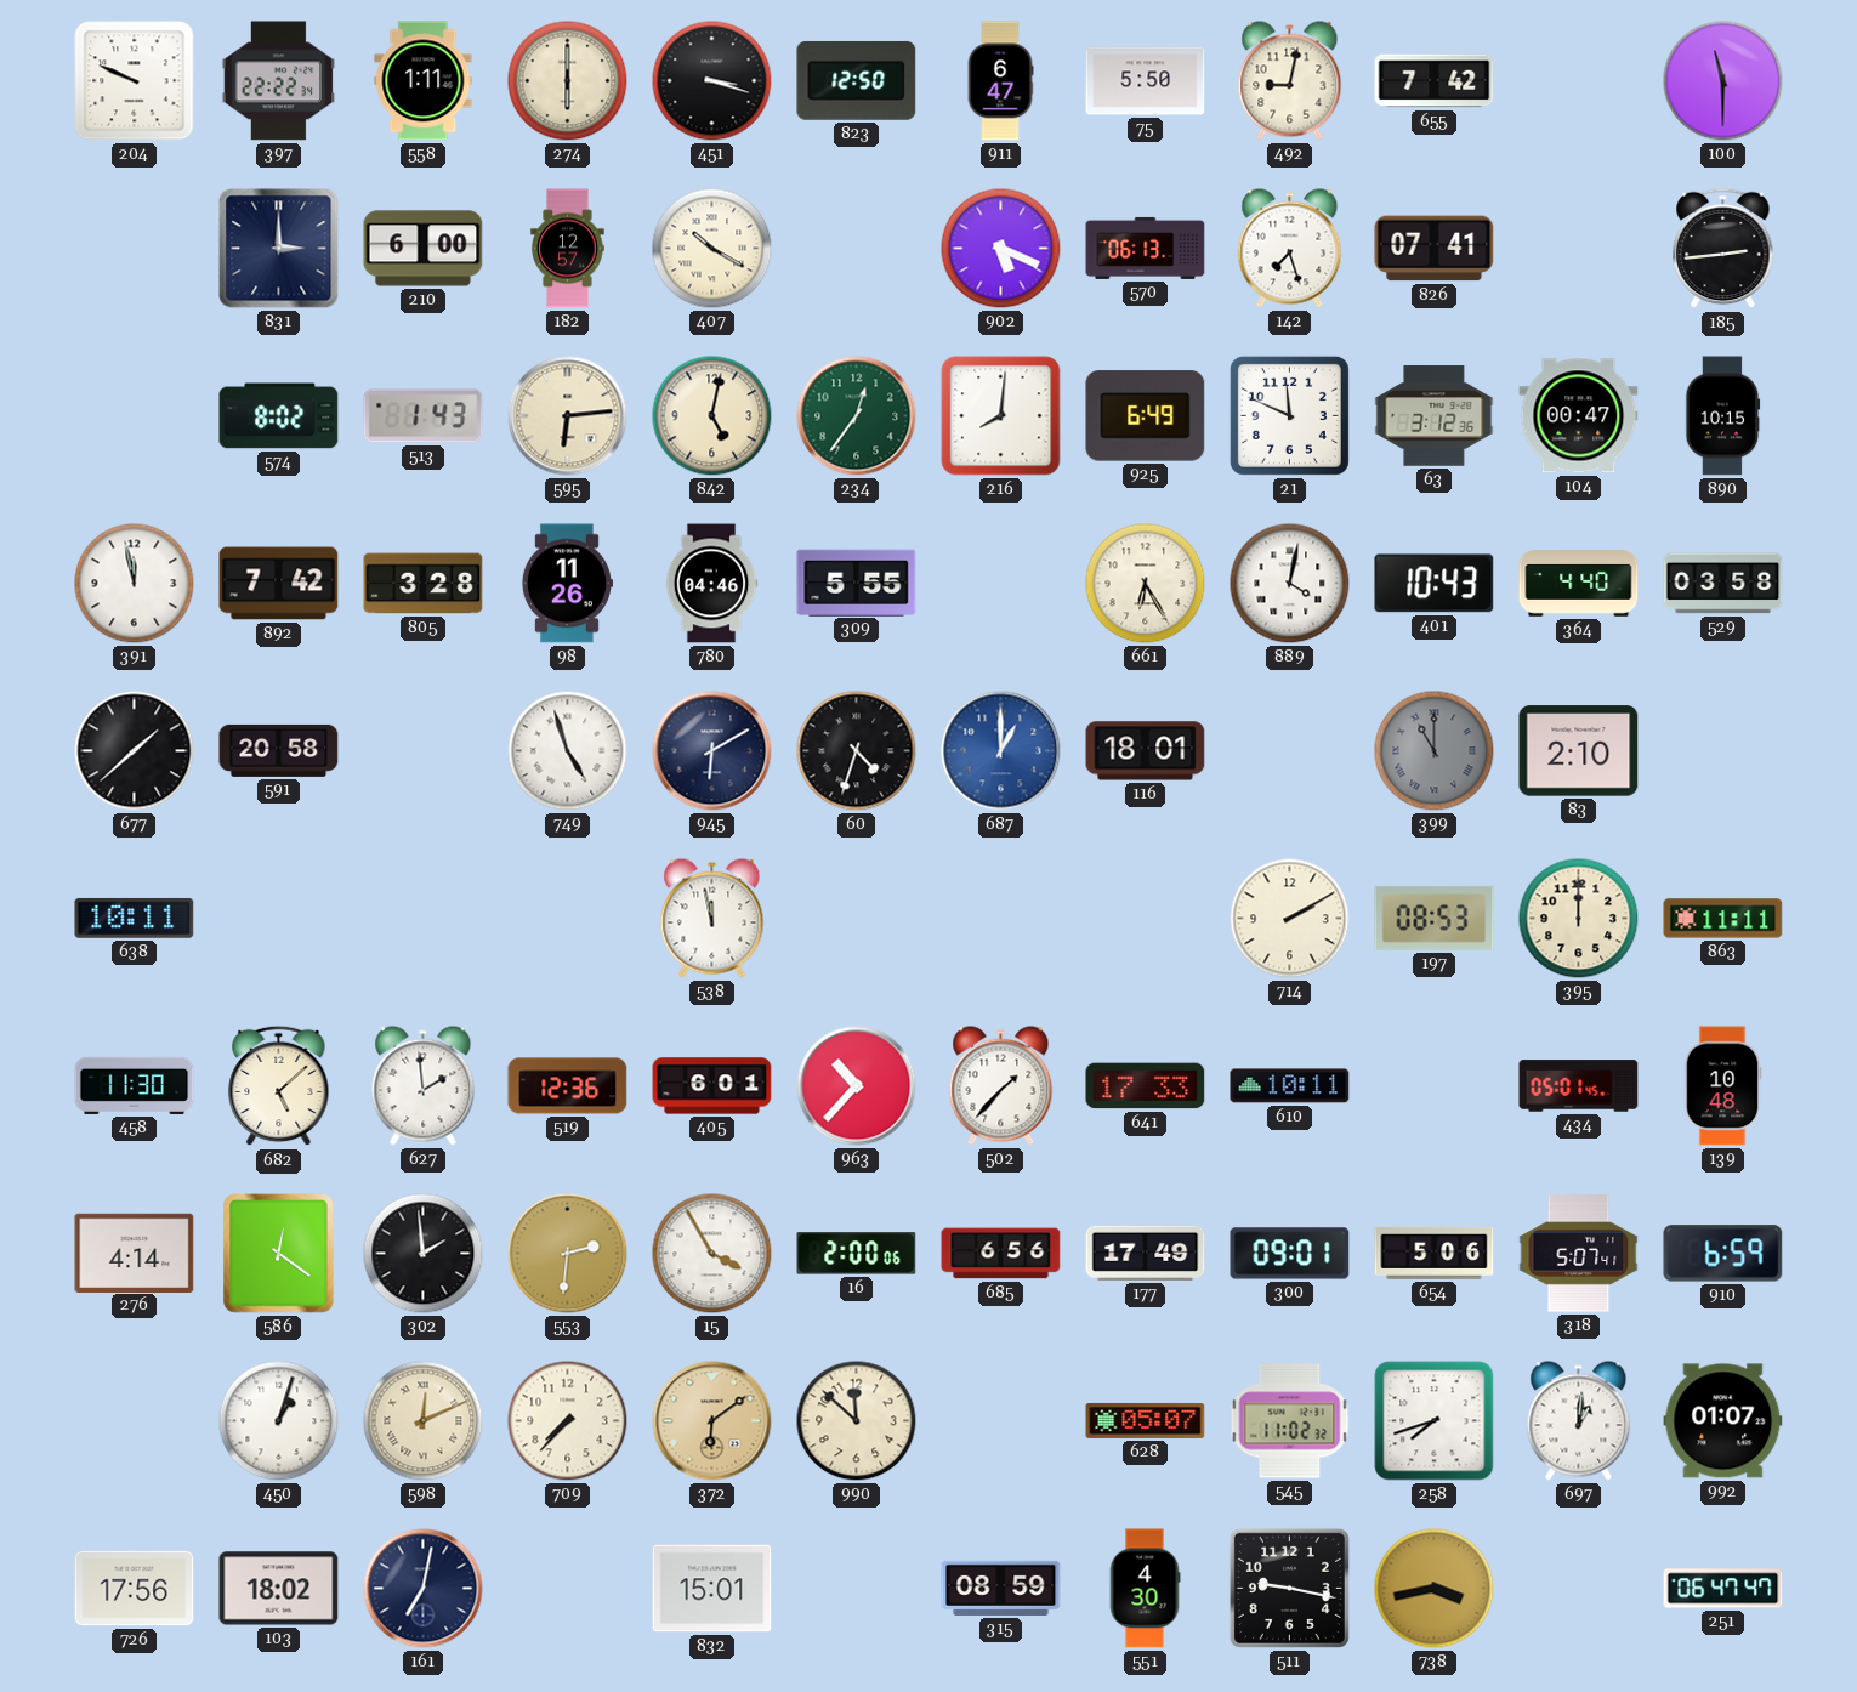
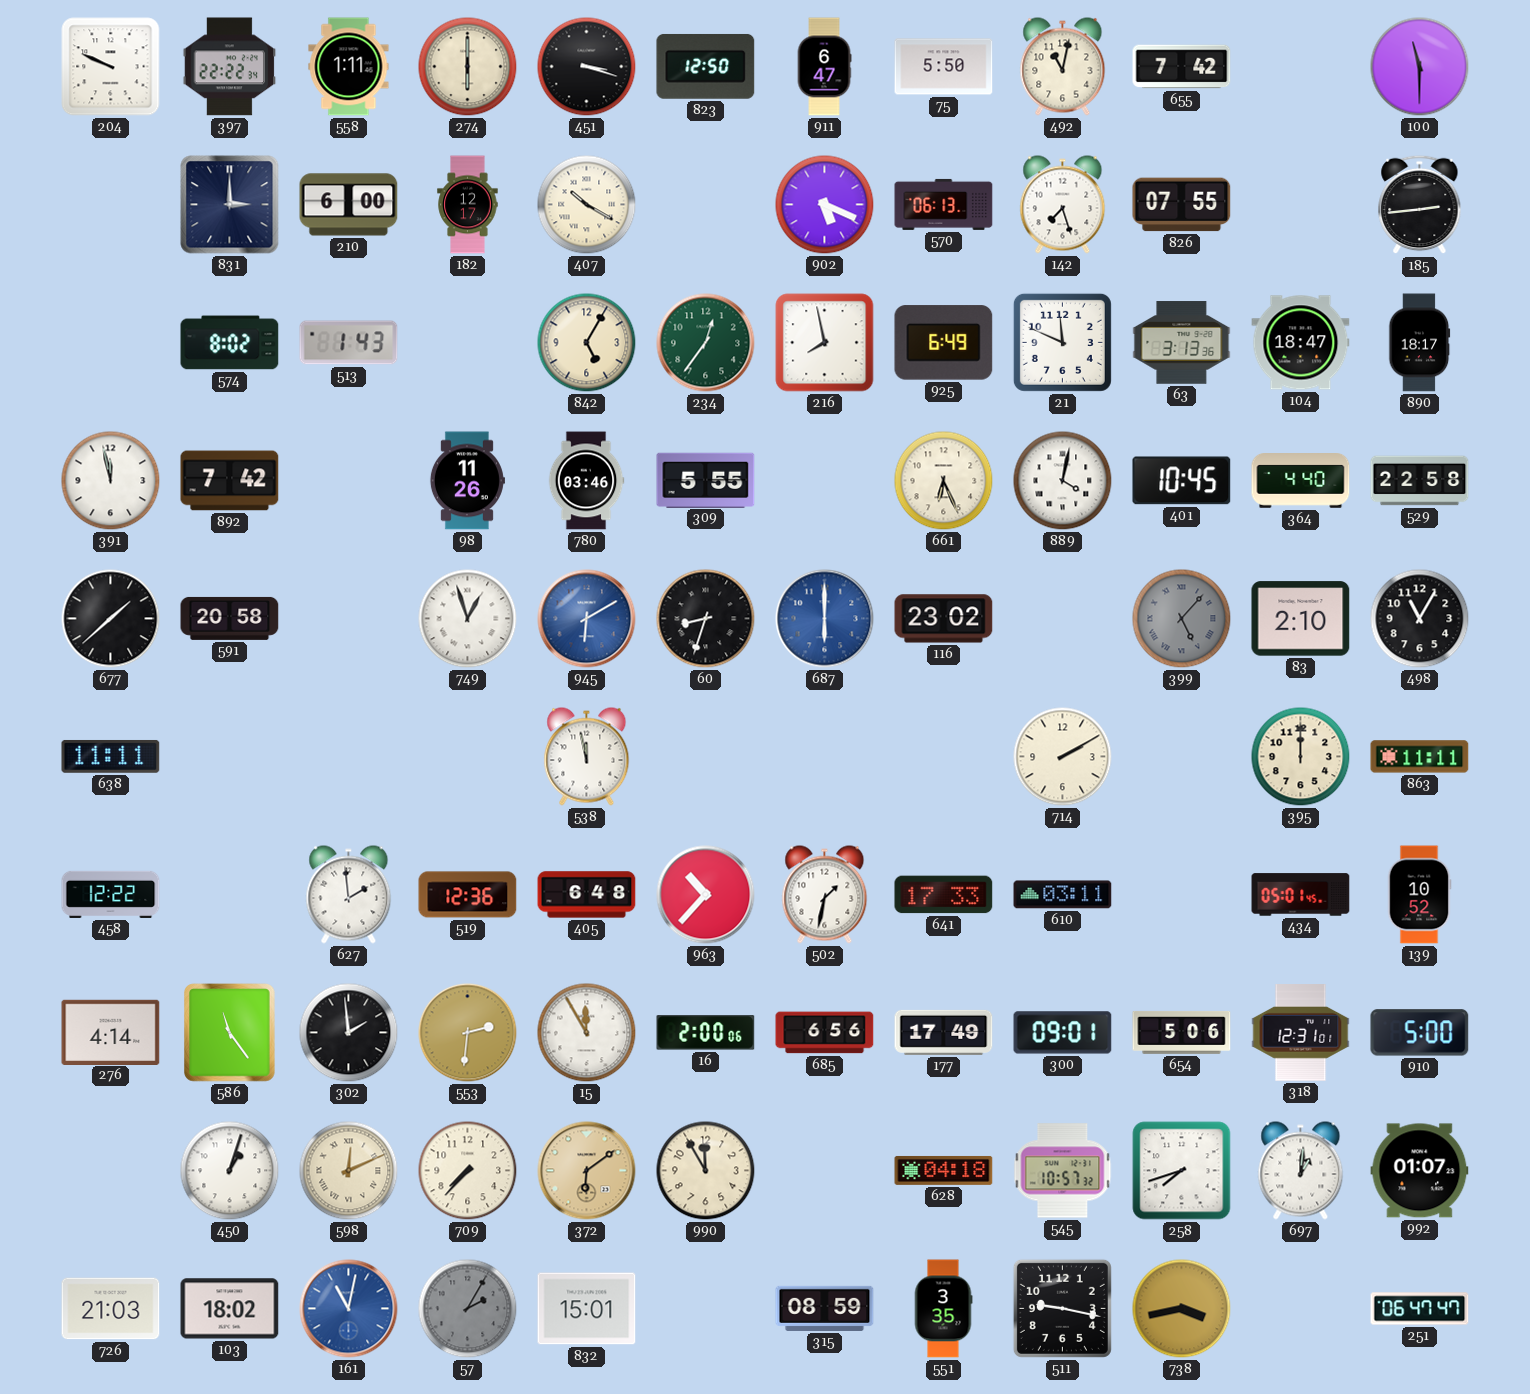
492: 9:02 -> 11:02 (1063, 67)
182: 12:57 -> 12:17 (468, 205)
826: 07:41 -> 07:55 (1182, 205)
595: 6:14 -> none (568, 416)
842: 5:02 -> 5:05 (587, 343)
216: 8:01 -> 7:58 (825, 343)
63: 3:12 -> 3:13 (1182, 343)
104: 00:47 -> 18:47 (1301, 343)
890: 10:15 -> 18:17 (1420, 343)
805: 3:28 -> none (424, 584)
780: 04:46 -> 03:46 (586, 481)
661: 6:25 -> 6:26 (944, 481)
401: 10:43 -> 10:45 (1182, 481)
529: 03:58 -> 22:58 (1420, 481)
749: 4:57 -> 12:57 (468, 619)
945 dial: navy -> blue (587, 619)
60: 4:33 -> 8:33 (706, 619)
687: 1:00 -> 6:00 (825, 619)
116: 18:01 -> 23:02 (944, 619)
399: 11:00 -> 5:07 (1182, 619)
498: none -> 11:05 (1420, 619)
638: 10:11 -> 11:11 (111, 757)
197: 08:53 -> none (1435, 918)
458: 11:30 -> 12:22 (111, 894)
682: 5:08 -> none (279, 1086)
405: 6:01 -> 6:48 (587, 895)
502: 1:37 -> 1:32 (825, 895)
610: 10:11 -> 03:11 (1063, 895)
139: 10:48 -> 10:52 (1419, 895)
586: 12:21 -> 11:24 (230, 1033)
15: 3:55 -> 11:55 (587, 1033)
318: 5:07 -> 12:31 (1301, 1033)
910: 6:59 -> 5:00 (1420, 1033)
990: 11:52 -> 11:55 (706, 1171)
628: 05:07 -> 04:18 (944, 1170)
545: 11:02 -> 10:57 (1063, 1171)
726: 17:56 -> 21:03 (111, 1309)
161: 7:02 -> 11:02 (349, 1309)
161 dial: navy -> blue (349, 1309)
57: none -> 2:05 (468, 1309)
551: 4:30 -> 3:35 (943, 1309)
